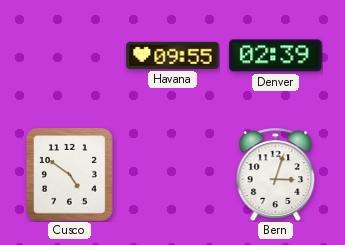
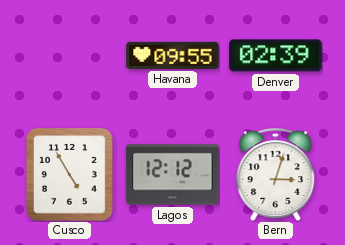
Cusco: 4:51 -> 4:55 (70, 175)
Lagos: none -> 12:12 (173, 175)
